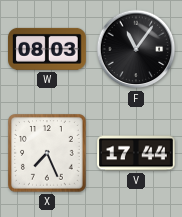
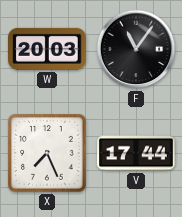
W: 08:03 -> 20:03 (48, 49)
